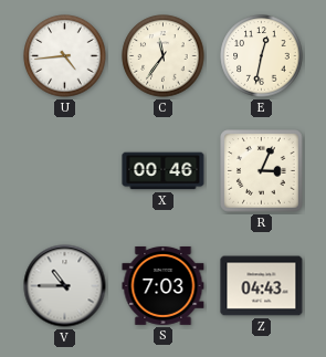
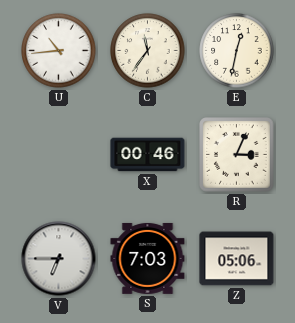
U: 4:44 -> 10:44 (59, 51)
V: 10:45 -> 6:45 (59, 259)
Z: 04:43 -> 05:06 (237, 259)
